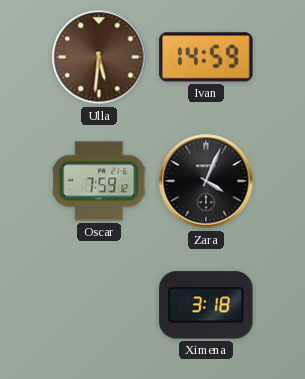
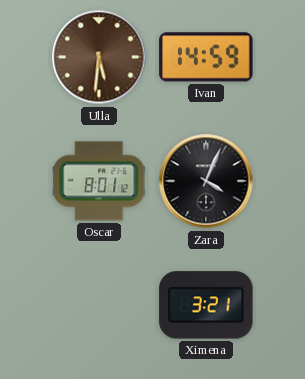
Oscar: 7:59 -> 8:01 (99, 181)
Ximena: 3:18 -> 3:21 (206, 305)
